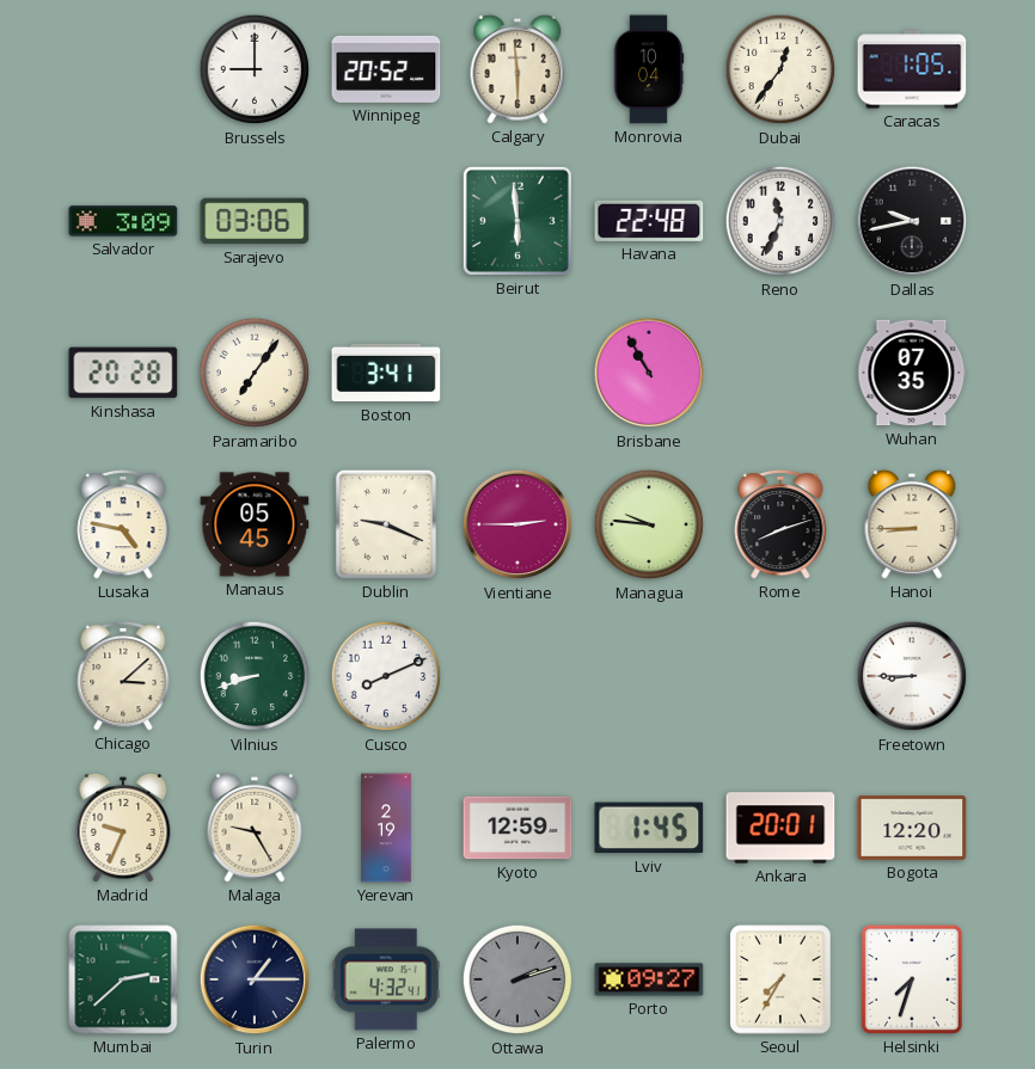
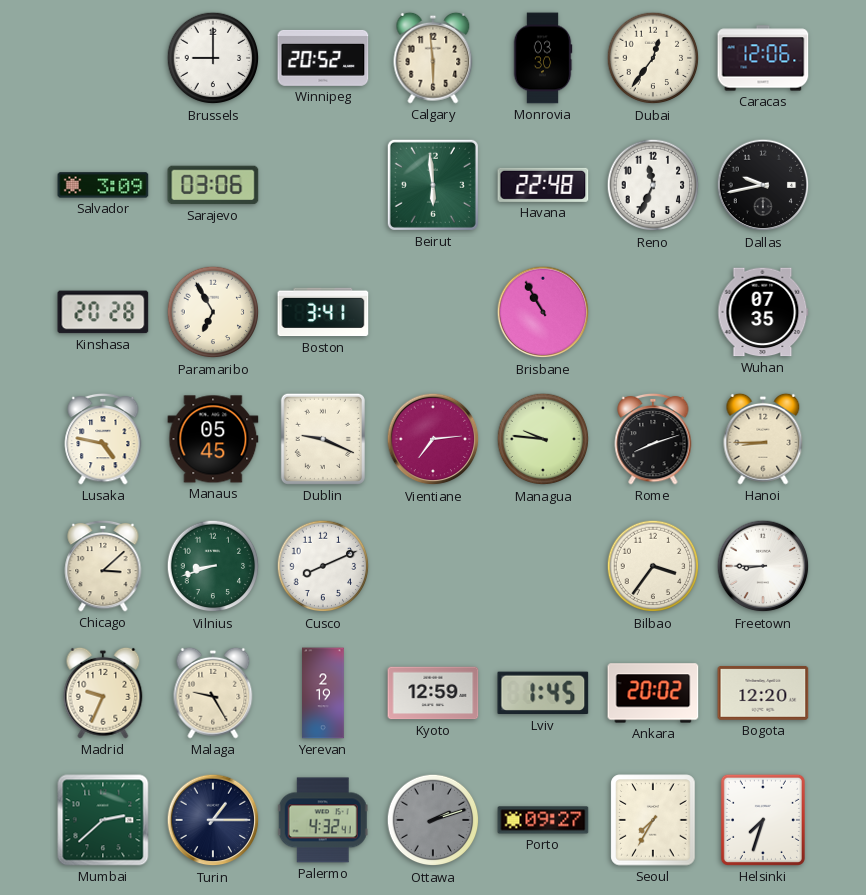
Monrovia: 10:04 -> 03:30 (543, 58)
Caracas: 1:05 -> 12:06 (763, 58)
Paramaribo: 7:06 -> 6:55 (213, 312)
Vientiane: 2:45 -> 7:14 (433, 439)
Bilbao: none -> 3:36 (653, 566)
Ankara: 20:01 -> 20:02 (653, 693)
